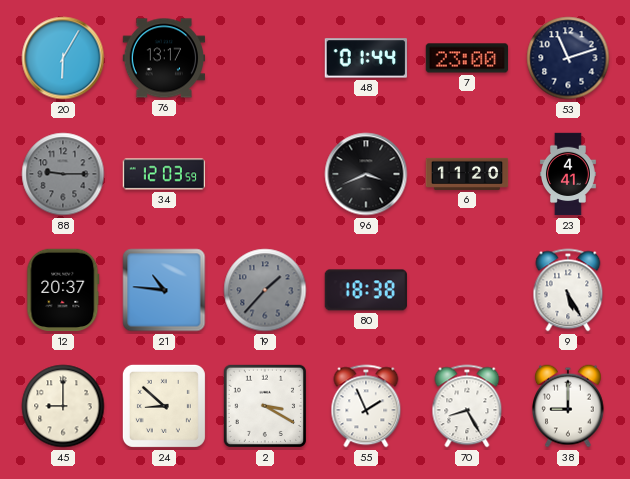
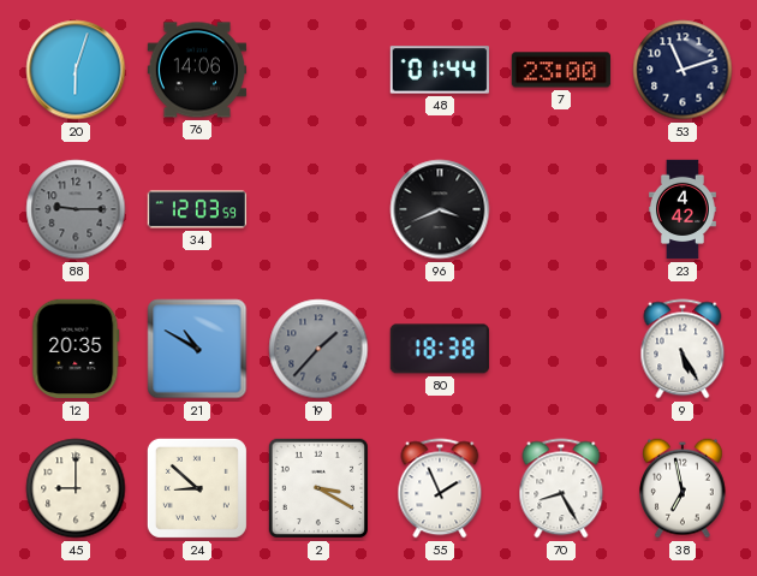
20: 6:05 -> 6:03 (76, 70)
76: 13:17 -> 14:06 (197, 70)
6: 11:20 -> none (467, 174)
23: 4:41 -> 4:42 (683, 209)
12: 20:37 -> 20:35 (76, 349)
21: 10:46 -> 10:50 (197, 349)
38: 9:00 -> 6:58 (684, 488)
